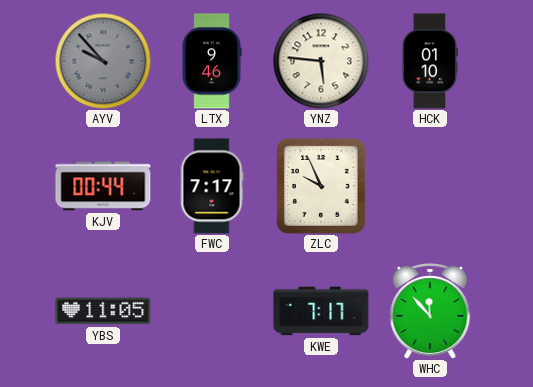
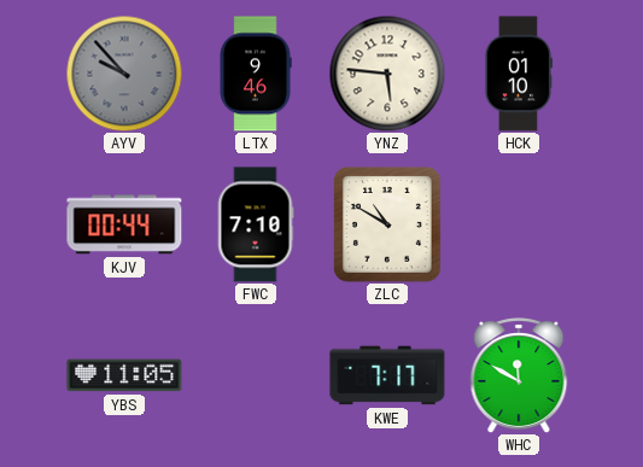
FWC: 7:17 -> 7:10 (256, 224)
ZLC: 9:56 -> 10:50 (388, 226)
WHC: 11:53 -> 11:50 (519, 375)
